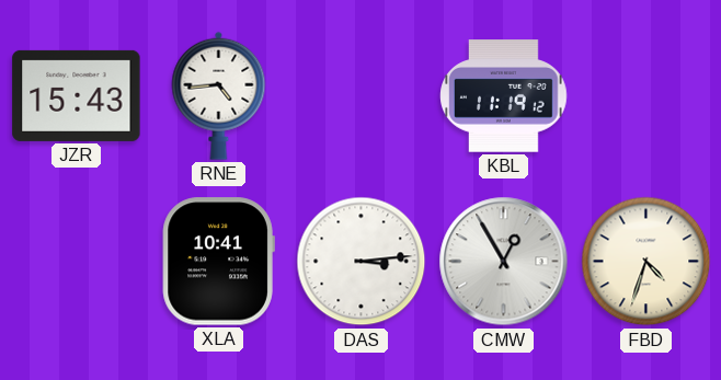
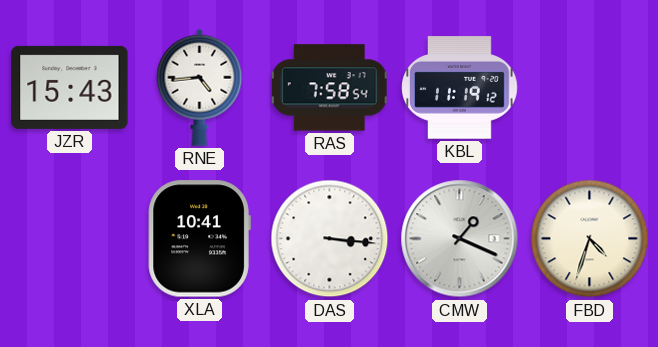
RAS: none -> 7:58 (329, 88)
DAS: 3:14 -> 3:16 (330, 239)
CMW: 12:55 -> 1:19 (460, 239)
